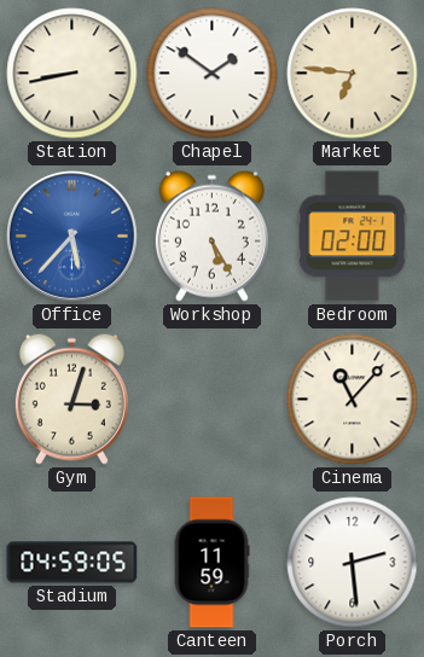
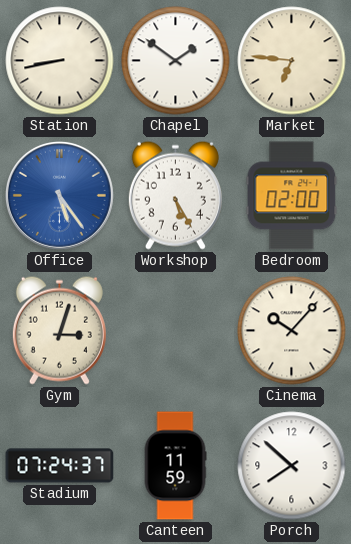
Office: 5:37 -> 5:24 (59, 195)
Cinema: 11:07 -> 10:07 (292, 331)
Stadium: 04:59 -> 07:24 (60, 466)
Porch: 2:29 -> 7:52 (292, 466)
